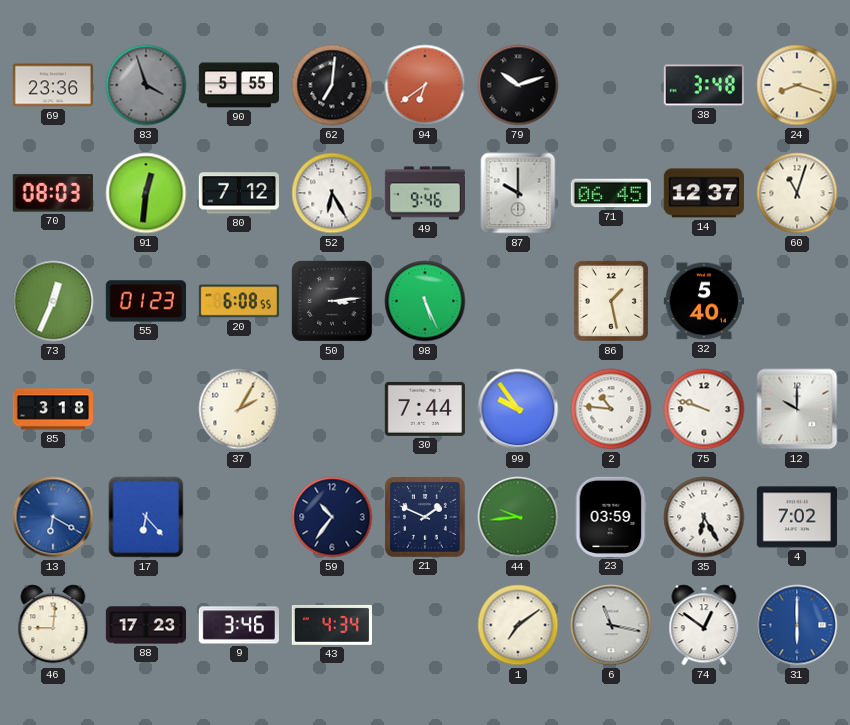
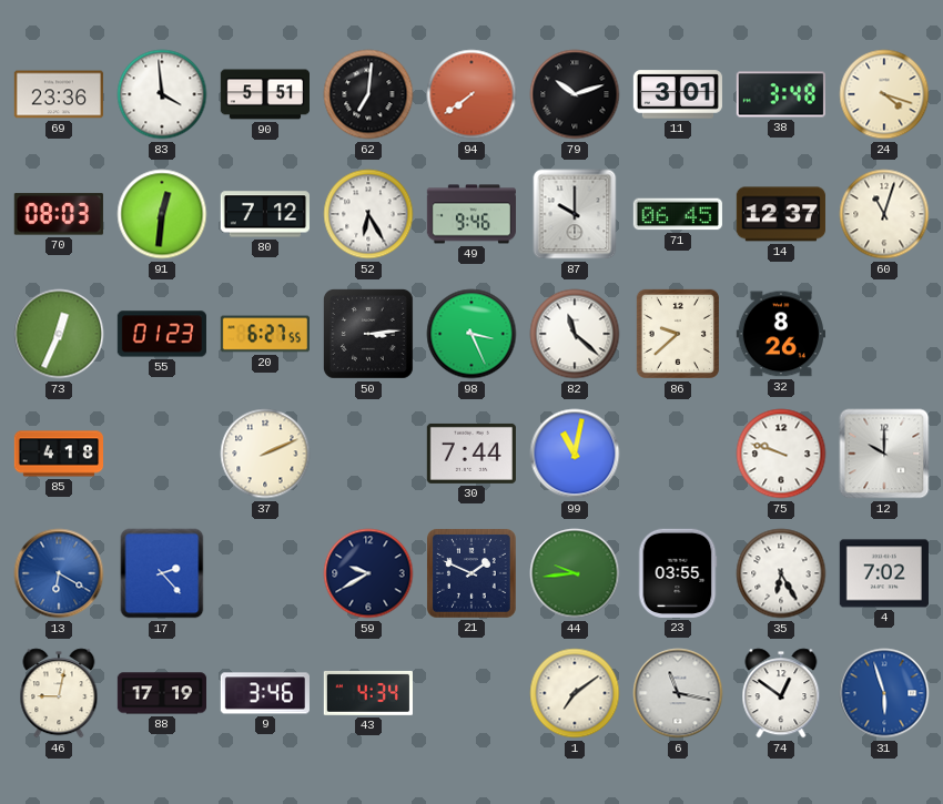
83: 3:57 -> 3:59 (162, 94)
83 dial: grey -> white (162, 94)
90: 5:55 -> 5:51 (264, 94)
94: 6:39 -> 7:39 (471, 94)
11: none -> 3:01 (678, 94)
24: 8:18 -> 4:18 (884, 94)
20: 6:08 -> 6:27 (264, 334)
98: 5:26 -> 3:26 (471, 334)
82: none -> 11:22 (575, 334)
86: 1:28 -> 9:38 (678, 334)
32: 5:40 -> 8:26 (781, 334)
85: 3:18 -> 4:18 (58, 454)
37: 2:05 -> 2:11 (265, 454)
99: 9:54 -> 11:02 (575, 454)
2: 10:46 -> none (611, 409)
17: 6:23 -> 2:23 (162, 573)
59: 10:36 -> 9:40 (368, 573)
23: 03:59 -> 03:55 (678, 573)
46: 9:01 -> 9:02 (59, 693)
88: 17:23 -> 17:19 (161, 693)
31: 6:00 -> 5:57 (884, 693)
